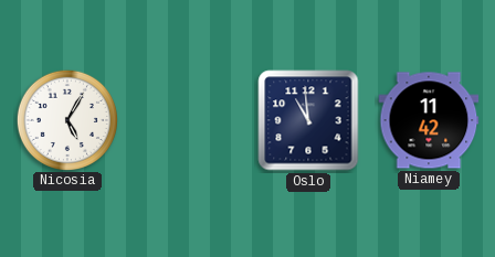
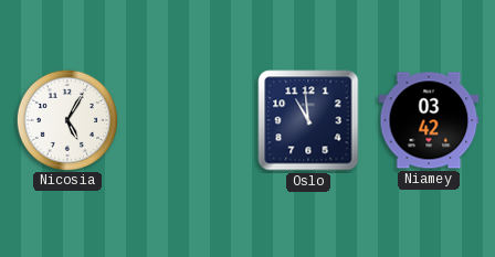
Niamey: 11:42 -> 03:42 (429, 120)
